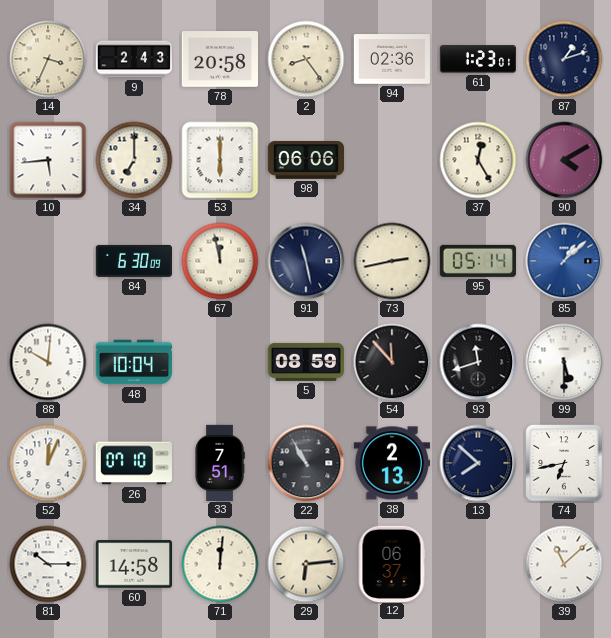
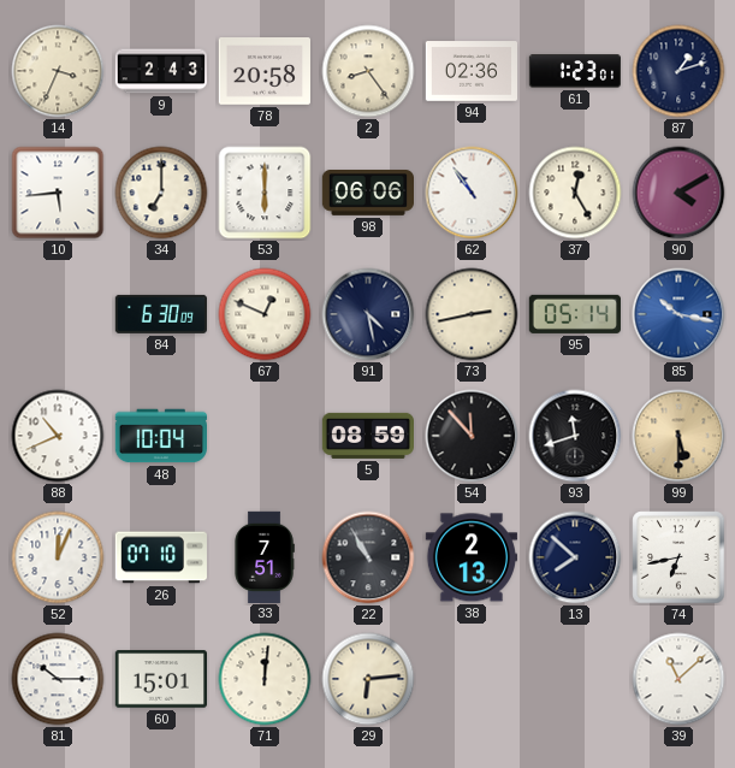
62: none -> 10:54 (472, 193)
67: 11:58 -> 12:49 (265, 314)
91: 11:28 -> 4:28 (368, 314)
85: 1:08 -> 10:17 (678, 314)
88: 10:01 -> 10:41 (58, 436)
99 dial: white -> champagne (678, 436)
60: 14:58 -> 15:01 (160, 679)
12: 06:37 -> none (392, 563)
